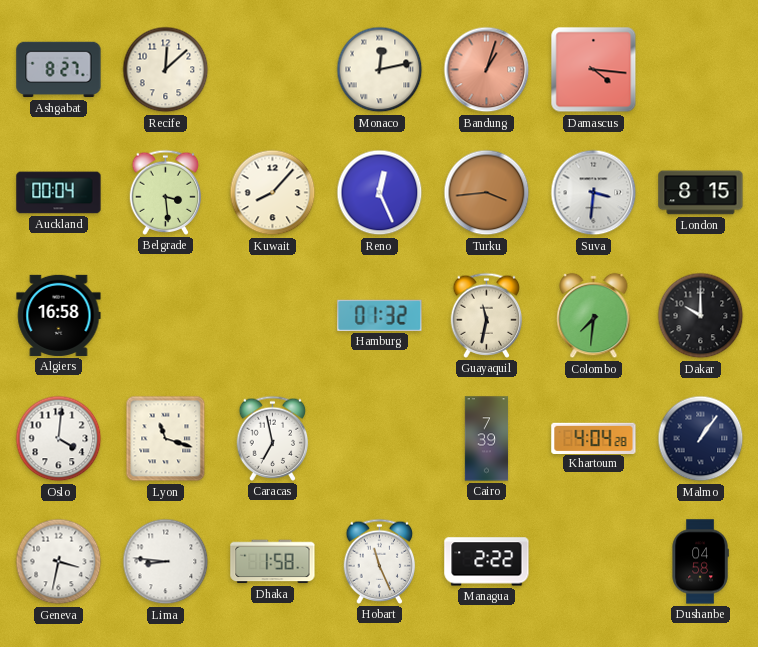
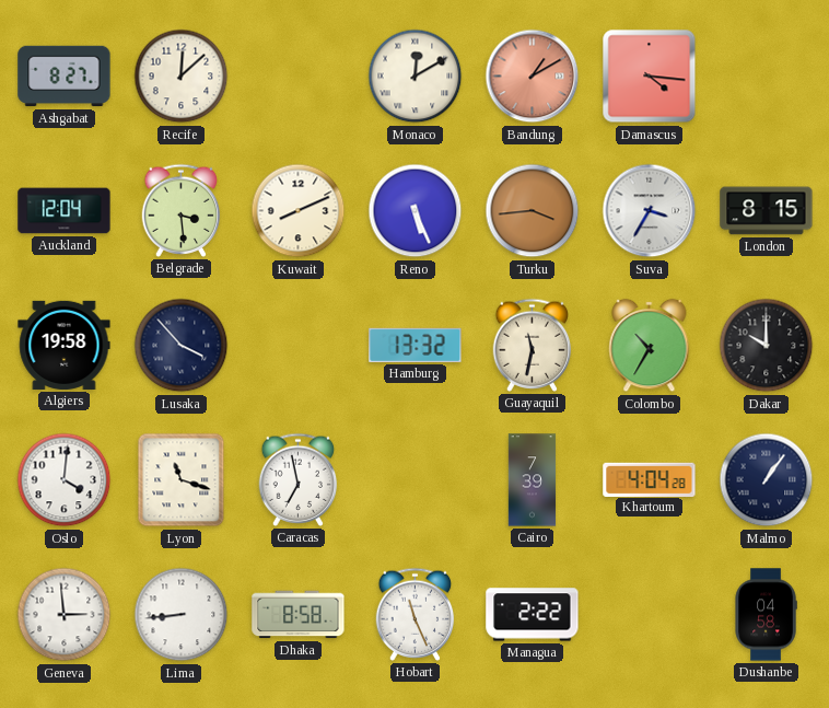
Monaco: 12:13 -> 12:10 (416, 77)
Bandung: 1:03 -> 1:10 (533, 77)
Auckland: 00:04 -> 12:04 (65, 211)
Kuwait: 8:07 -> 8:11 (299, 211)
Reno: 12:26 -> 5:26 (416, 211)
Suva: 3:31 -> 3:35 (650, 211)
Algiers: 16:58 -> 19:58 (65, 345)
Lusaka: none -> 3:53 (182, 346)
Hamburg: 01:32 -> 13:32 (416, 345)
Colombo: 7:31 -> 10:35 (650, 346)
Geneva: 3:32 -> 2:59 (65, 615)
Lima: 8:46 -> 8:44 (182, 615)
Dhaka: 1:58 -> 8:58 (299, 615)
